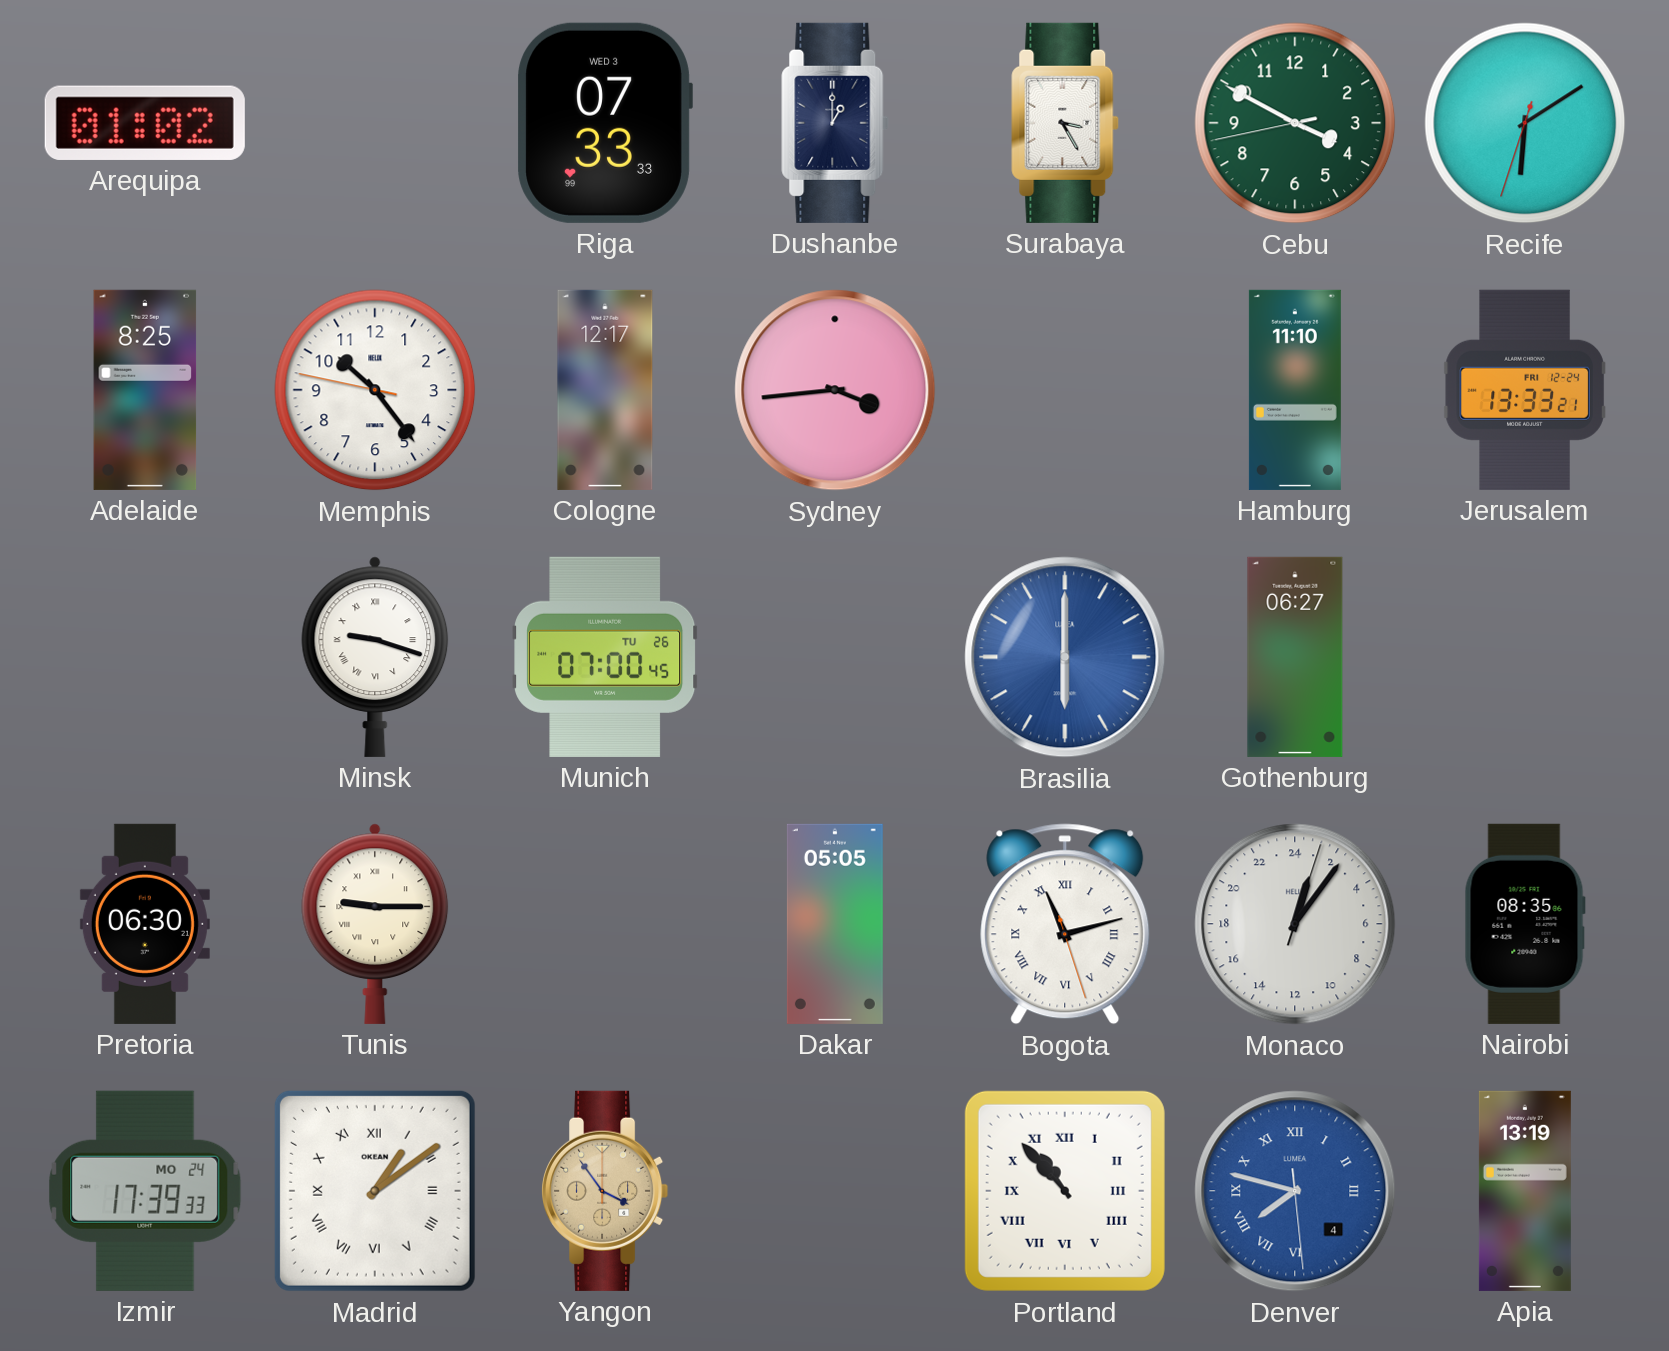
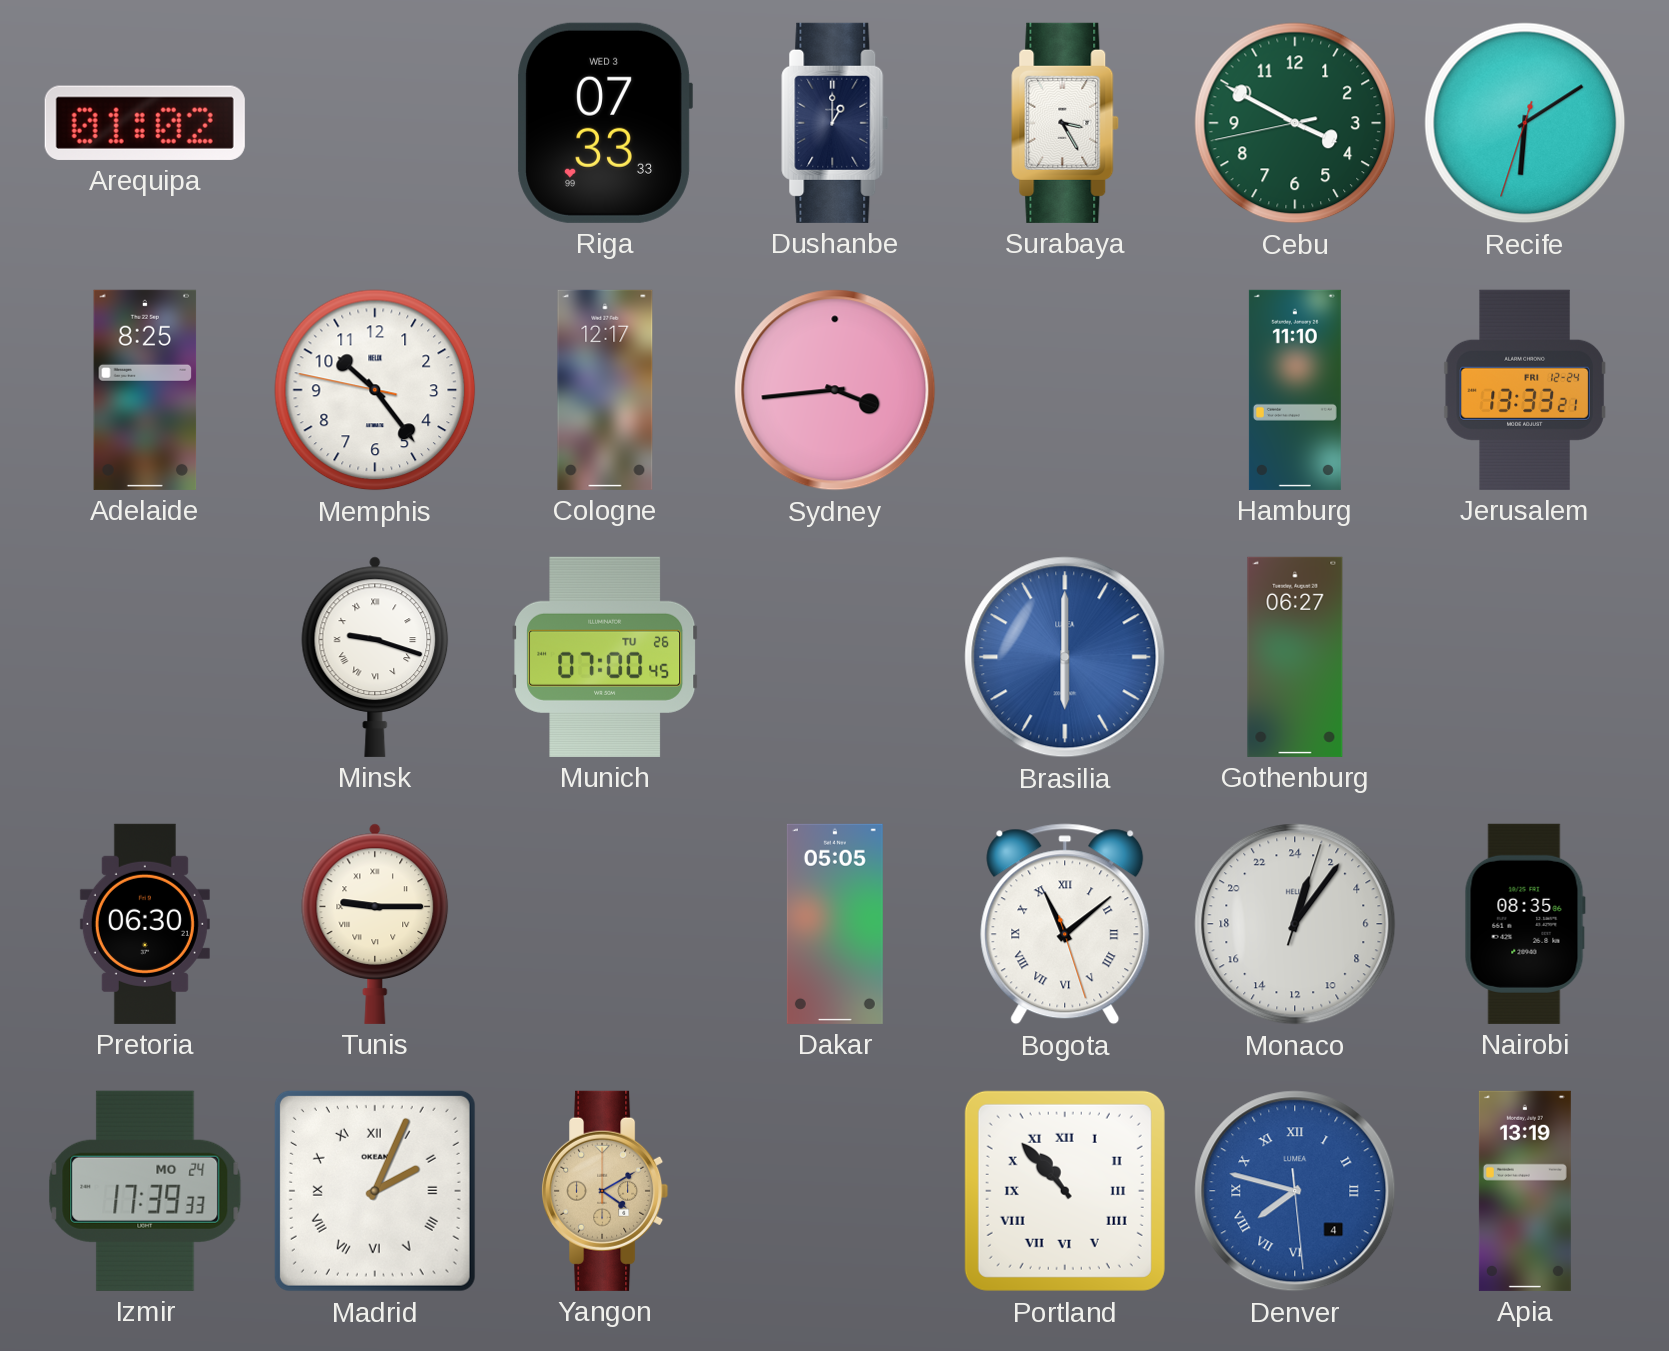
Bogota: 11:12 -> 11:08 (1065, 924)
Madrid: 1:09 -> 2:04 (375, 1191)
Yangon: 3:54 -> 4:10 (605, 1191)
